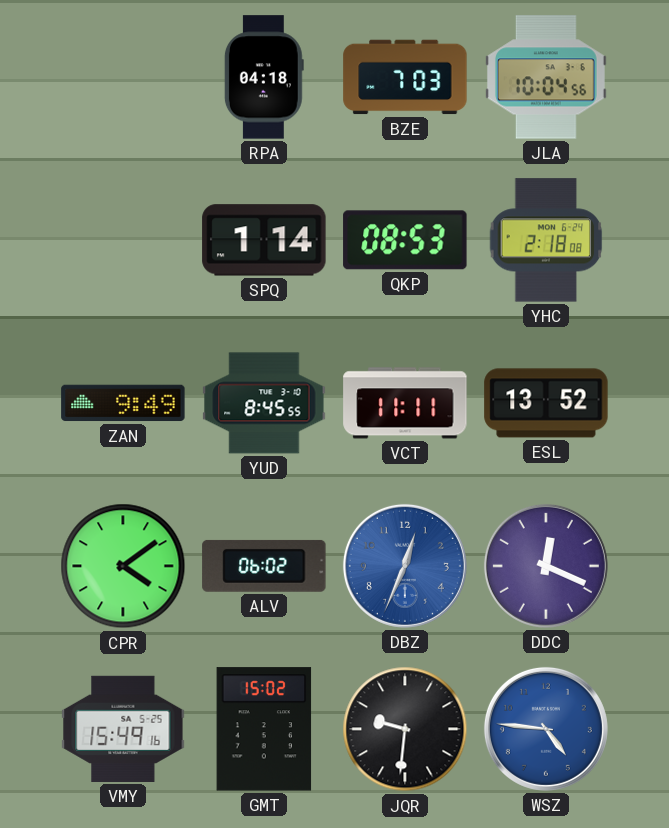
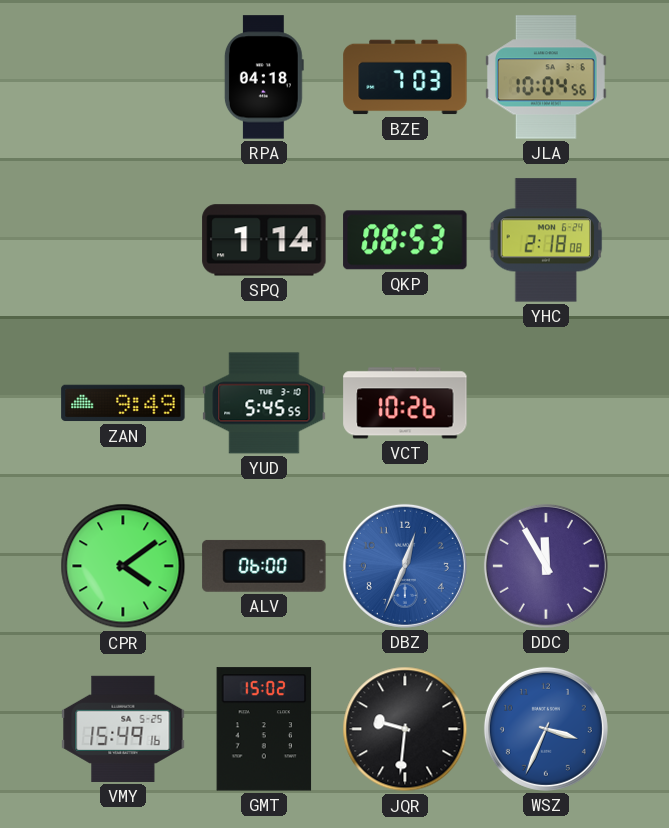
YUD: 8:45 -> 5:45 (264, 403)
VCT: 11:11 -> 10:26 (405, 403)
ESL: 13:52 -> none (546, 403)
ALV: 06:02 -> 06:00 (264, 566)
DDC: 12:19 -> 11:55 (546, 566)
WSZ: 4:46 -> 3:34 (546, 729)
